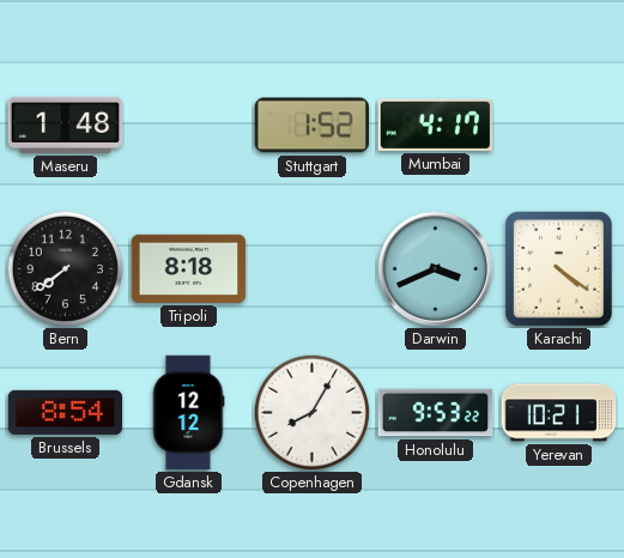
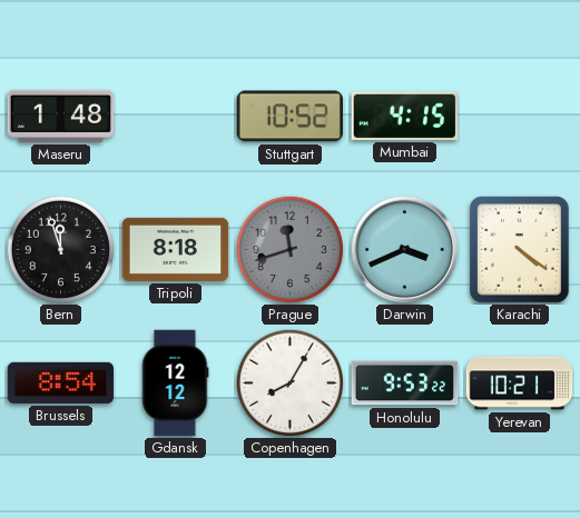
Stuttgart: 1:52 -> 10:52 (289, 117)
Mumbai: 4:17 -> 4:15 (405, 116)
Bern: 7:39 -> 11:57 (60, 249)
Prague: none -> 11:42 (289, 249)
